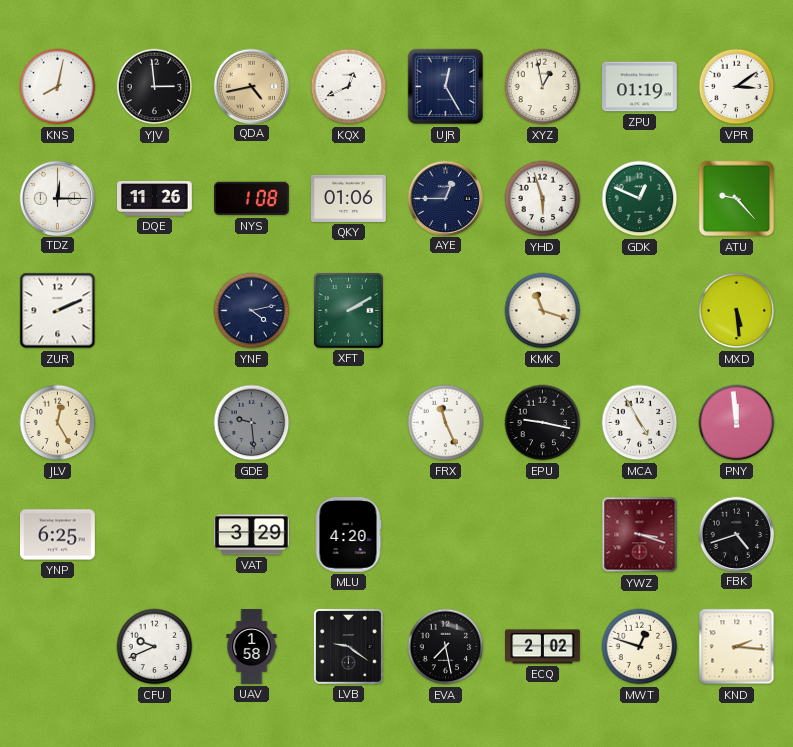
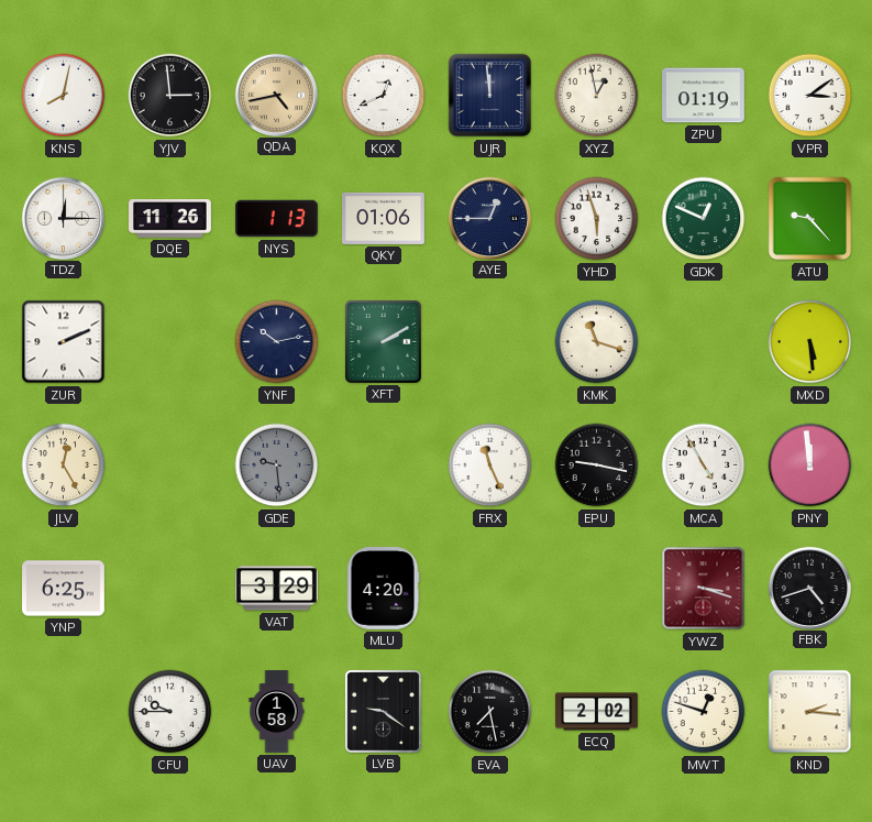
UJR: 12:25 -> 11:59 (490, 96)
NYS: 1:08 -> 1:13 (277, 219)
YNF: 4:13 -> 10:13 (277, 342)
CFU: 9:41 -> 9:45 (170, 712)
